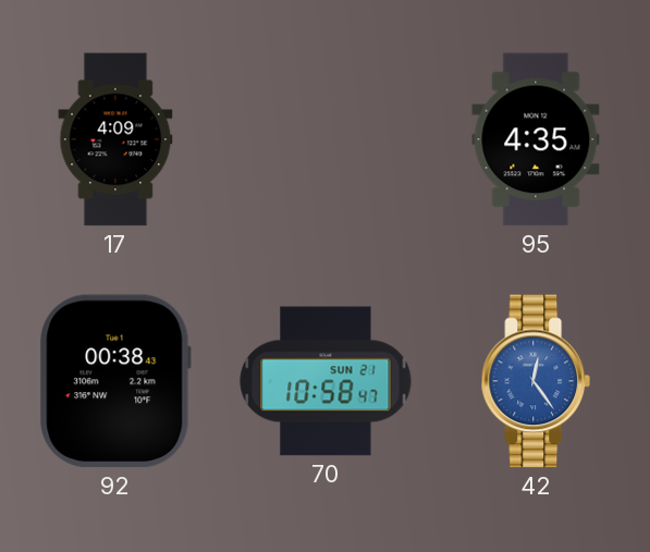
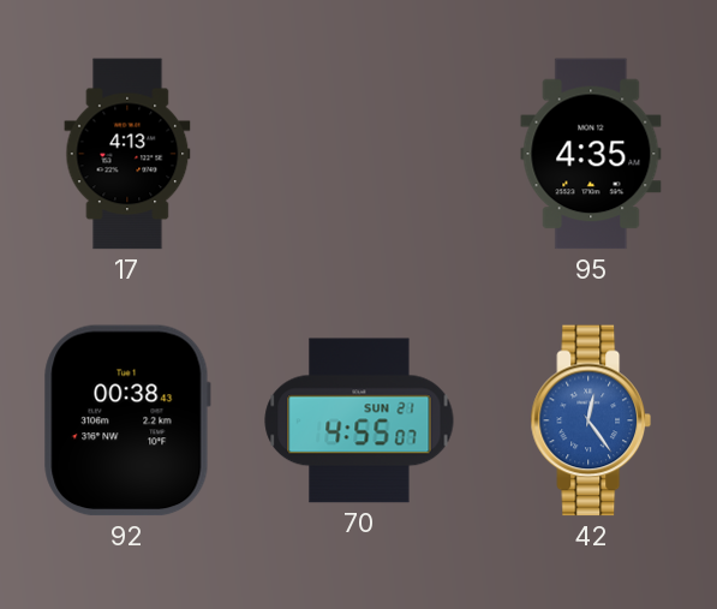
17: 4:09 -> 4:13 (127, 154)
70: 10:58 -> 4:55 (359, 420)
